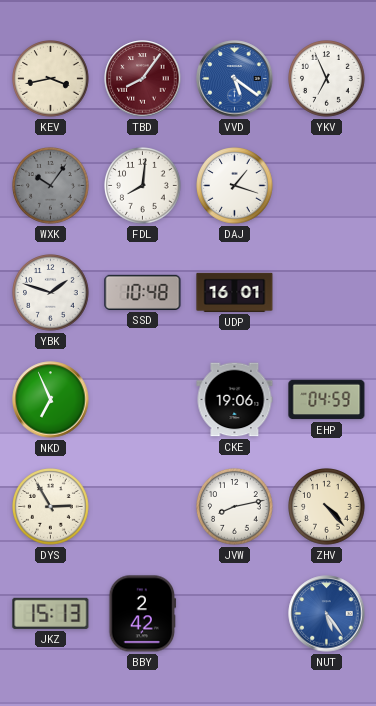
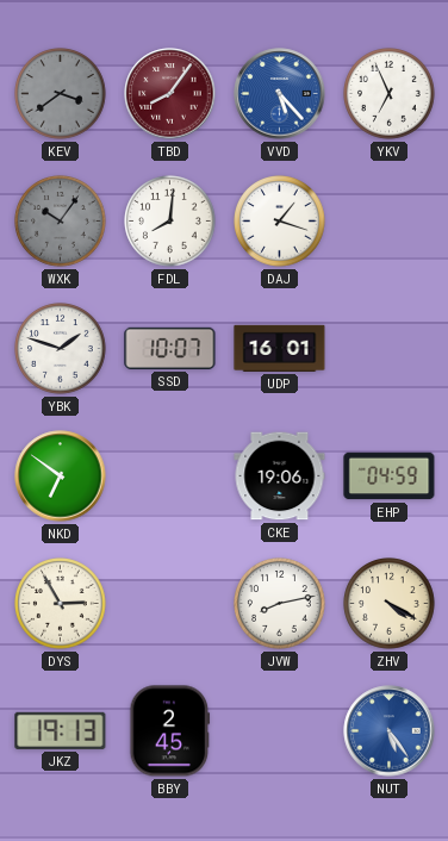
KEV: 3:43 -> 3:39 (61, 94)
KEV dial: cream -> grey (61, 94)
VVD: 5:21 -> 5:23 (280, 94)
SSD: 10:48 -> 10:07 (170, 348)
NKD: 6:56 -> 6:51 (61, 476)
ZHV: 4:23 -> 4:20 (390, 604)
JKZ: 15:13 -> 19:13 (61, 730)
BBY: 2:42 -> 2:45 (170, 731)
